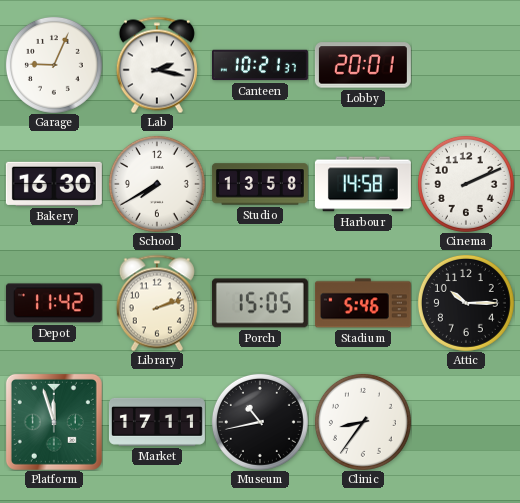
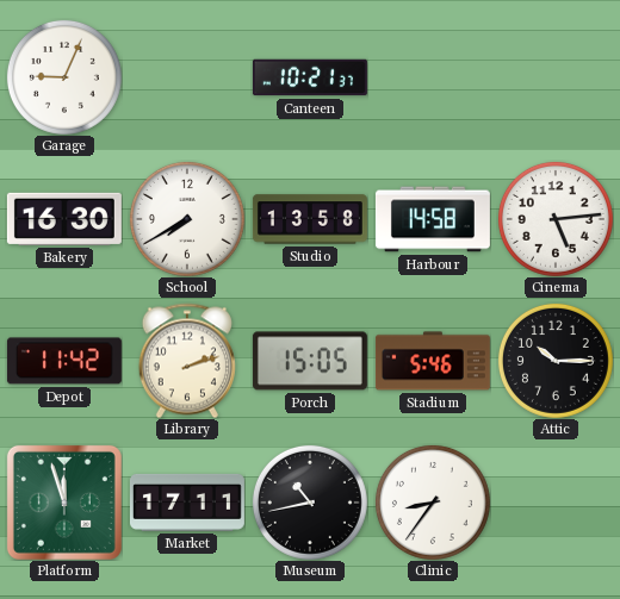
Lab: 2:17 -> none (157, 65)
Lobby: 20:01 -> none (363, 65)
Cinema: 2:11 -> 5:14 (556, 219)
